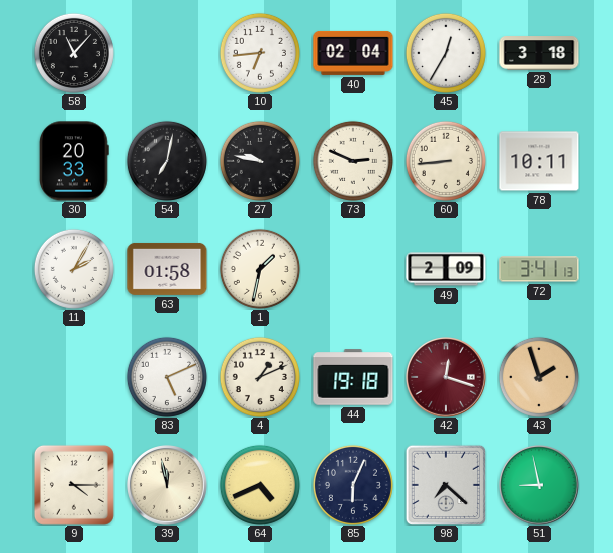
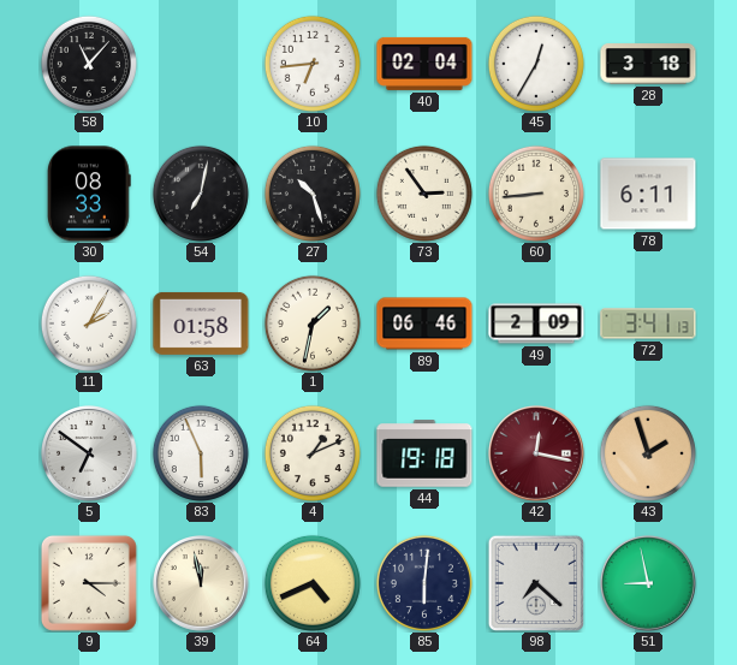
30: 20:33 -> 08:33 (90, 194)
27: 9:47 -> 10:27 (313, 194)
73: 2:49 -> 2:54 (424, 194)
78: 10:11 -> 6:11 (648, 194)
89: none -> 06:46 (424, 323)
5: none -> 6:51 (90, 455)
83: 5:11 -> 5:56 (201, 453)
42: 12:18 -> 12:17 (537, 455)
85: 6:04 -> 6:01 (424, 583)
